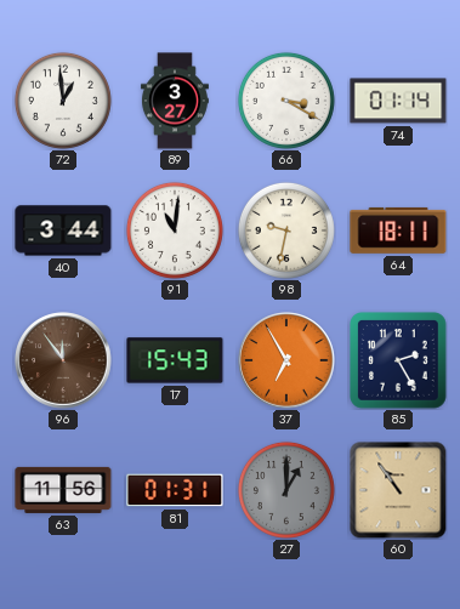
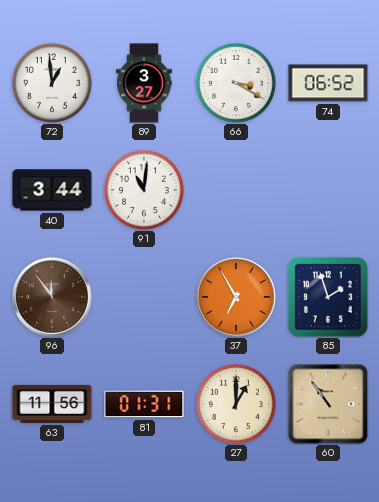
74: 01:14 -> 06:52 (328, 83)
98: 9:32 -> none (286, 230)
64: 18:11 -> none (398, 230)
17: 15:43 -> none (175, 360)
85: 2:25 -> 1:57 (329, 298)
27 dial: grey -> cream (236, 404)
